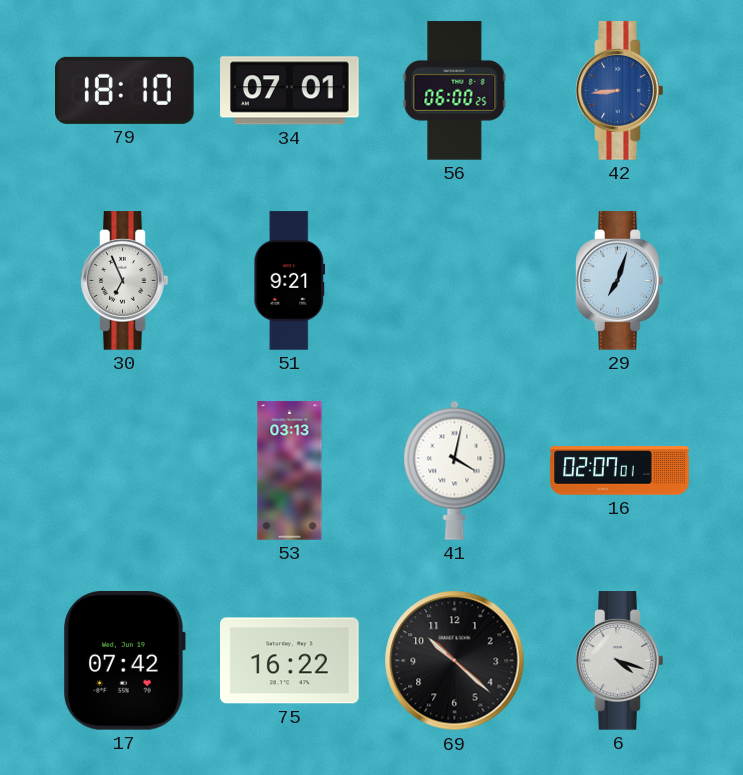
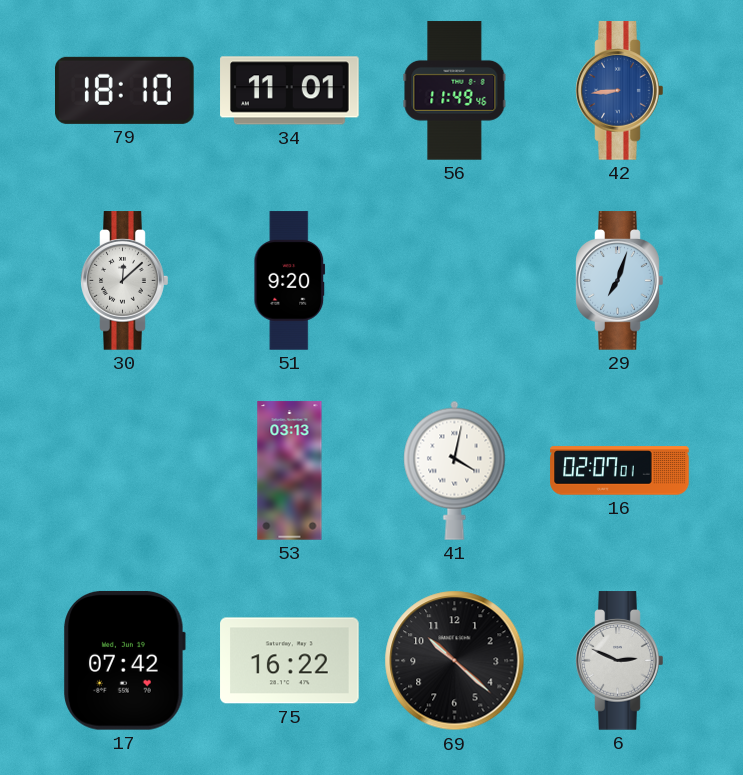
34: 07:01 -> 11:01 (290, 91)
56: 06:00 -> 11:49 (455, 91)
30: 6:56 -> 12:08 (125, 281)
51: 9:21 -> 9:20 (290, 281)
6: 4:18 -> 2:49 (620, 661)
